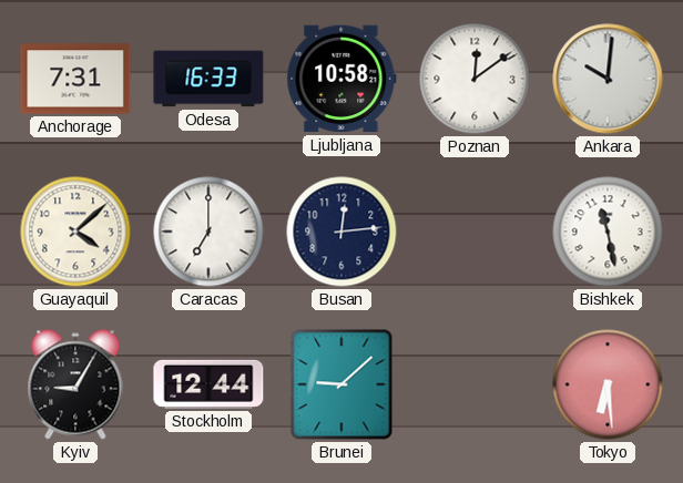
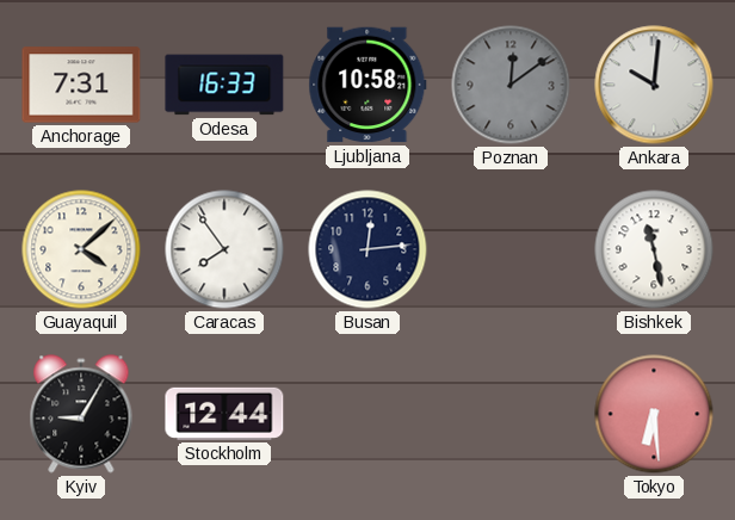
Poznan dial: white -> grey (511, 85)
Caracas: 7:00 -> 7:54 (224, 249)
Brunei: 9:08 -> none (341, 384)
